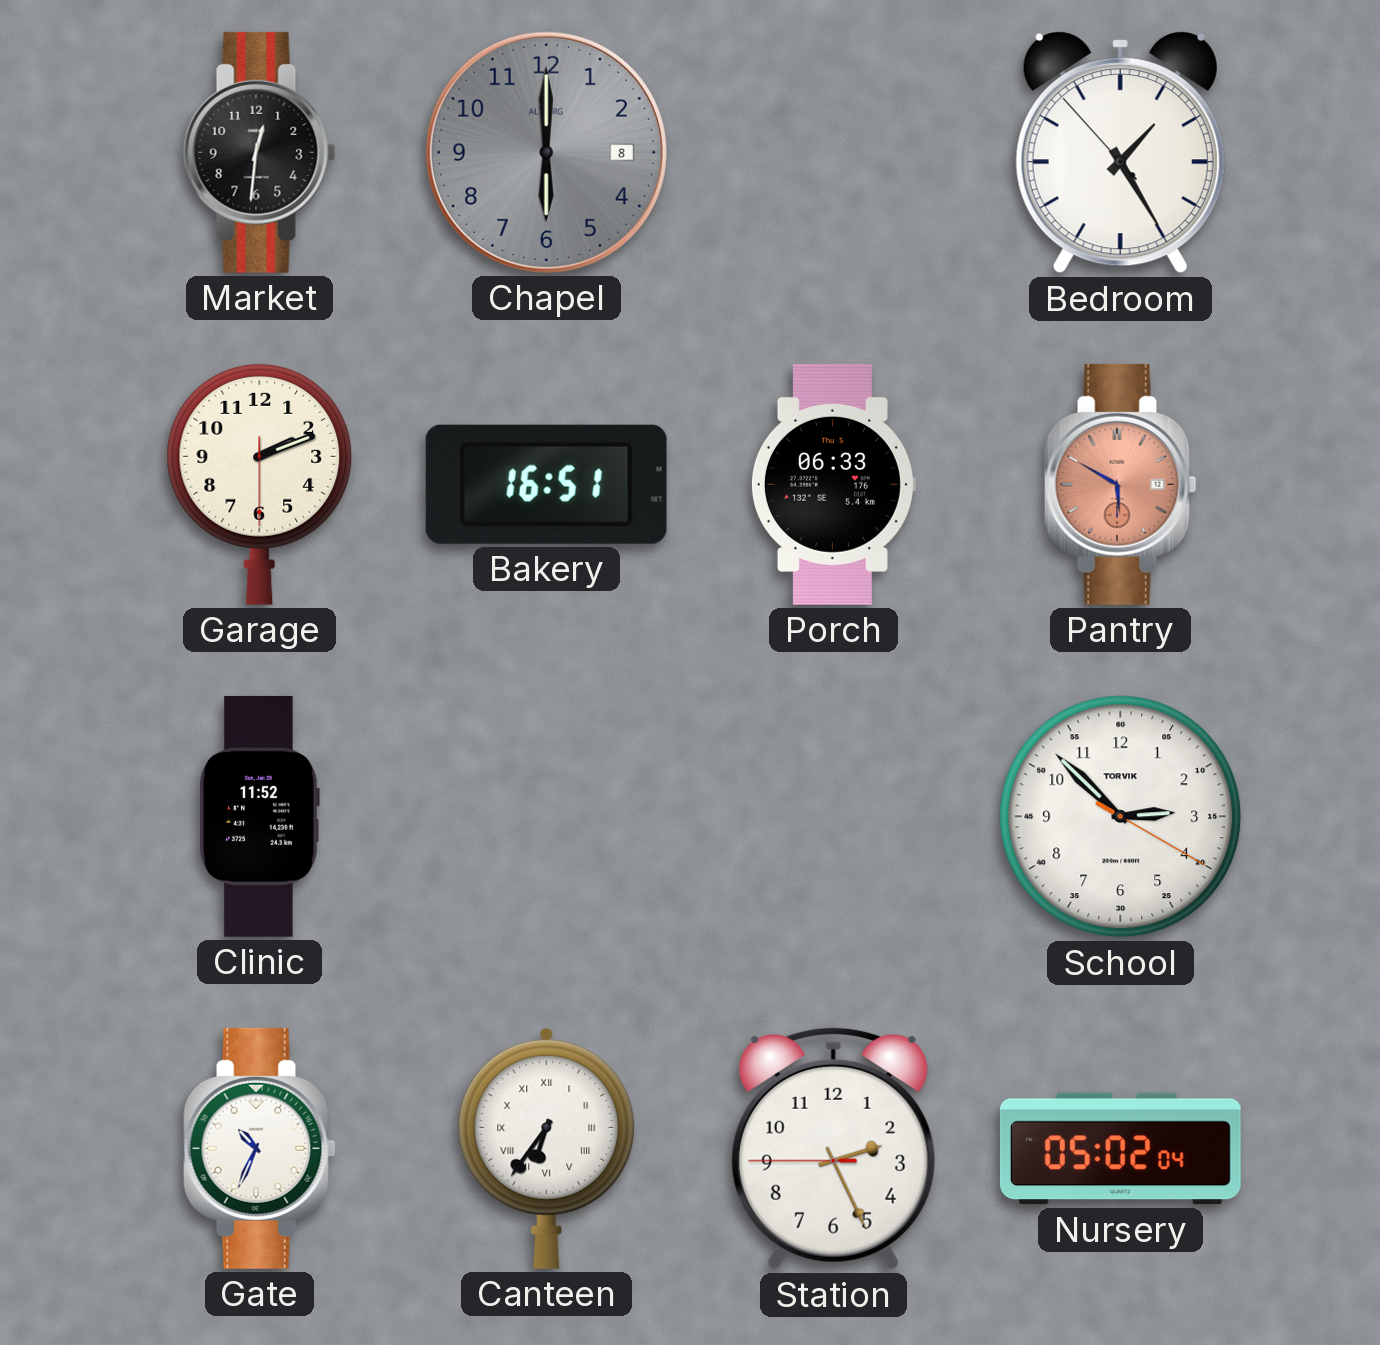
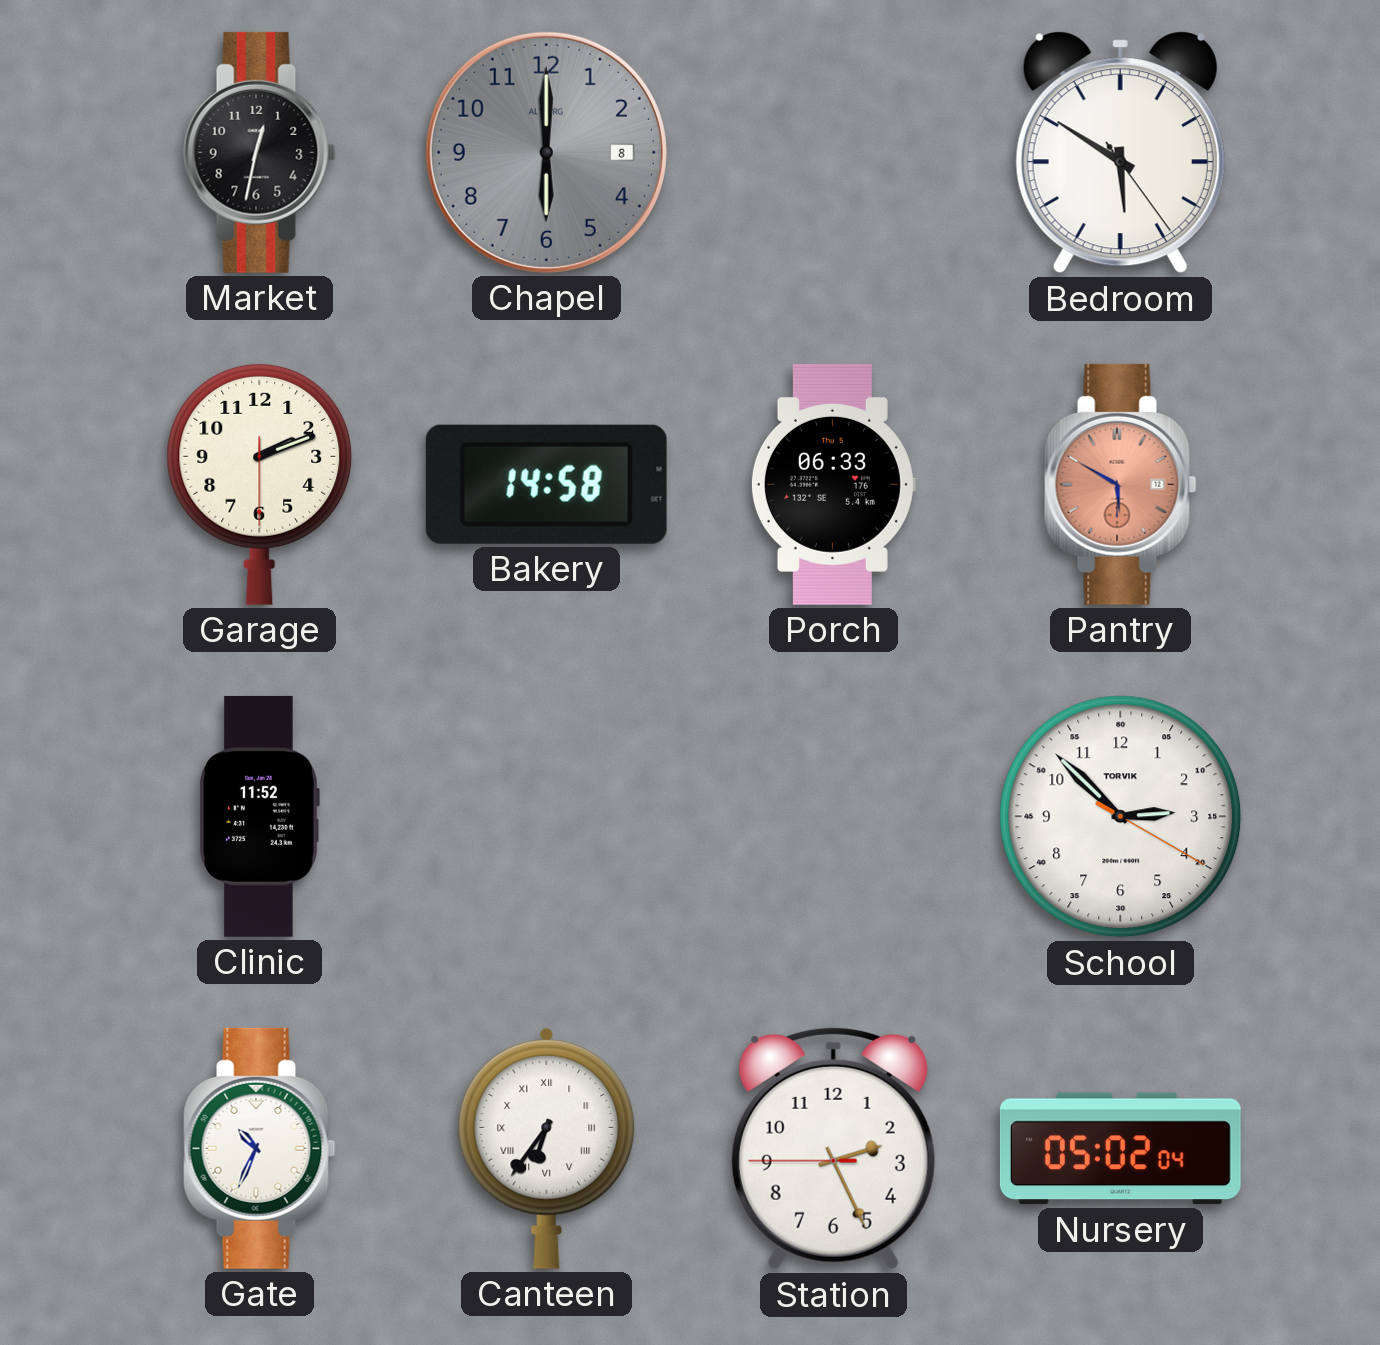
Market: 12:31 -> 12:32 (260, 152)
Bedroom: 1:24 -> 5:50 (1120, 153)
Bakery: 16:51 -> 14:58 (546, 484)
